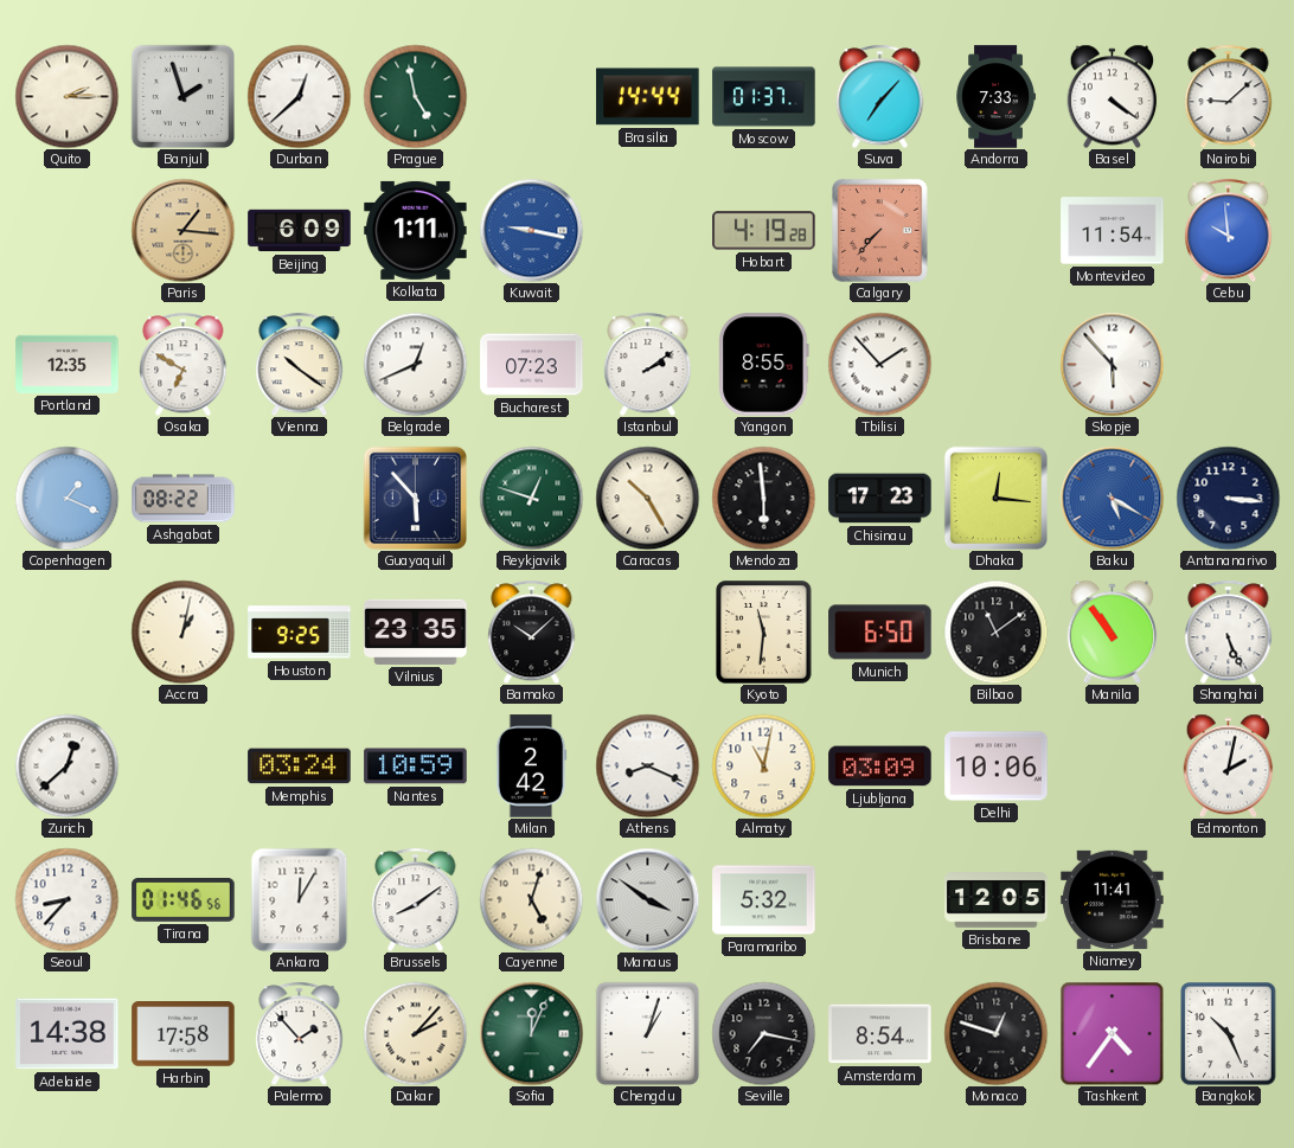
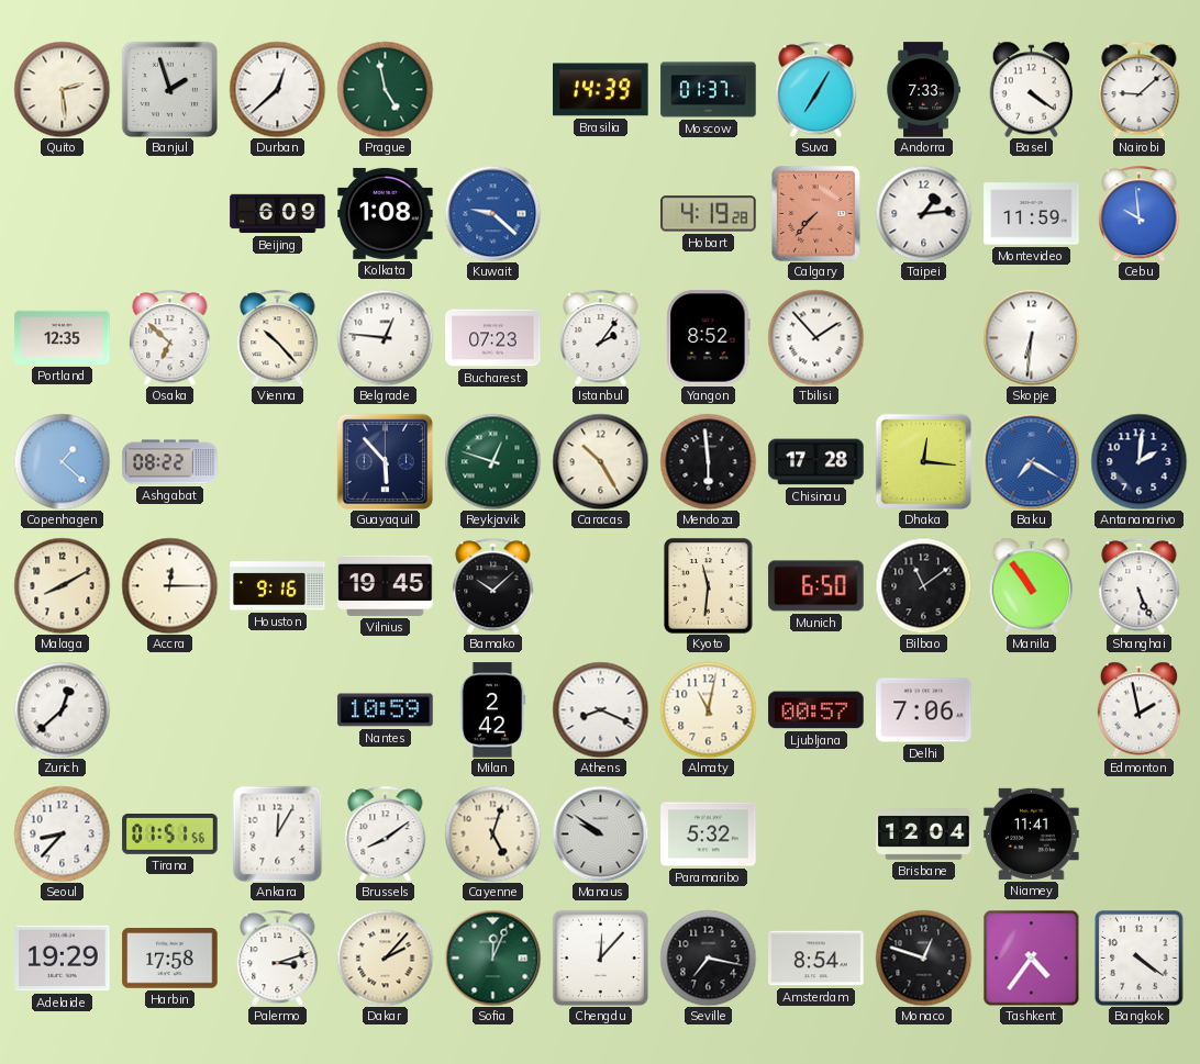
Quito: 2:15 -> 2:29 (62, 89)
Brasilia: 14:44 -> 14:39 (601, 90)
Suva: 7:07 -> 7:05 (816, 89)
Paris: 1:16 -> none (182, 230)
Kolkata: 1:11 -> 1:08 (386, 213)
Kuwait: 9:17 -> 9:22 (492, 213)
Taipei: none -> 1:14 (923, 213)
Montevideo: 11:54 -> 11:59 (1032, 214)
Osaka: 6:50 -> 6:52 (170, 337)
Vienna: 10:21 -> 10:23 (278, 337)
Belgrade: 12:41 -> 12:46 (385, 337)
Istanbul: 2:09 -> 2:06 (601, 337)
Yangon: 8:55 -> 8:52 (709, 338)
Skopje: 5:53 -> 6:31 (1031, 337)
Copenhagen: 1:19 -> 1:22 (62, 461)
Chisinau: 17:23 -> 17:28 (816, 462)
Baku: 5:20 -> 7:20 (1031, 461)
Antananarivo: 3:16 -> 2:01 (1138, 461)
Malaga: none -> 8:10 (62, 585)
Accra: 1:02 -> 12:15 (169, 585)
Houston: 9:25 -> 9:16 (278, 586)
Vilnius: 23:35 -> 19:45 (386, 585)
Memphis: 03:24 -> none (300, 767)
Ljubljana: 03:09 -> 00:57 (816, 710)
Delhi: 10:06 -> 7:06 (924, 710)
Edmonton: 2:02 -> 1:58 (1140, 709)
Tirana: 01:46 -> 01:51 (170, 835)
Manaus: 3:51 -> 9:51 (600, 833)
Brisbane: 12:05 -> 12:04 (924, 835)
Adelaide: 14:38 -> 19:29 (63, 959)
Palermo: 1:53 -> 3:12 (278, 957)
Chengdu: 1:03 -> 12:07 (600, 957)
Bangkok: 10:26 -> 4:21 (1140, 959)
